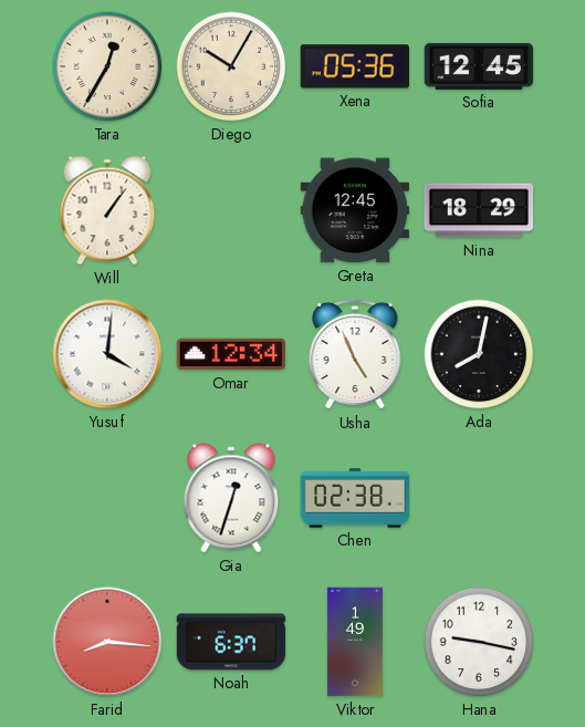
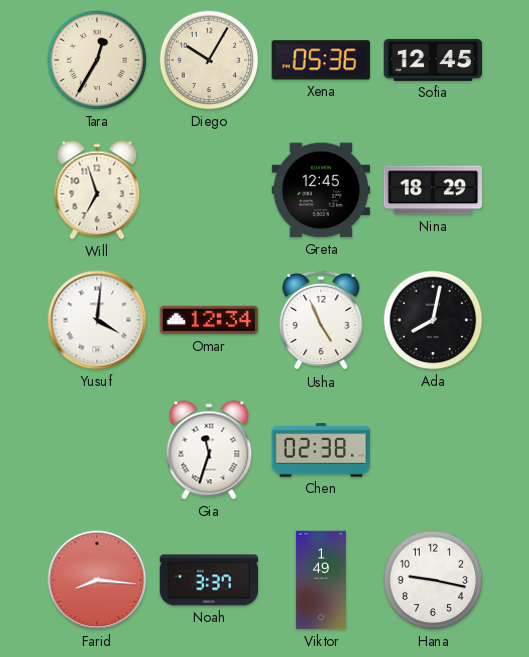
Will: 1:06 -> 6:57 (97, 190)
Gia: 12:33 -> 11:33 (209, 450)
Noah: 6:37 -> 3:37 (209, 580)
